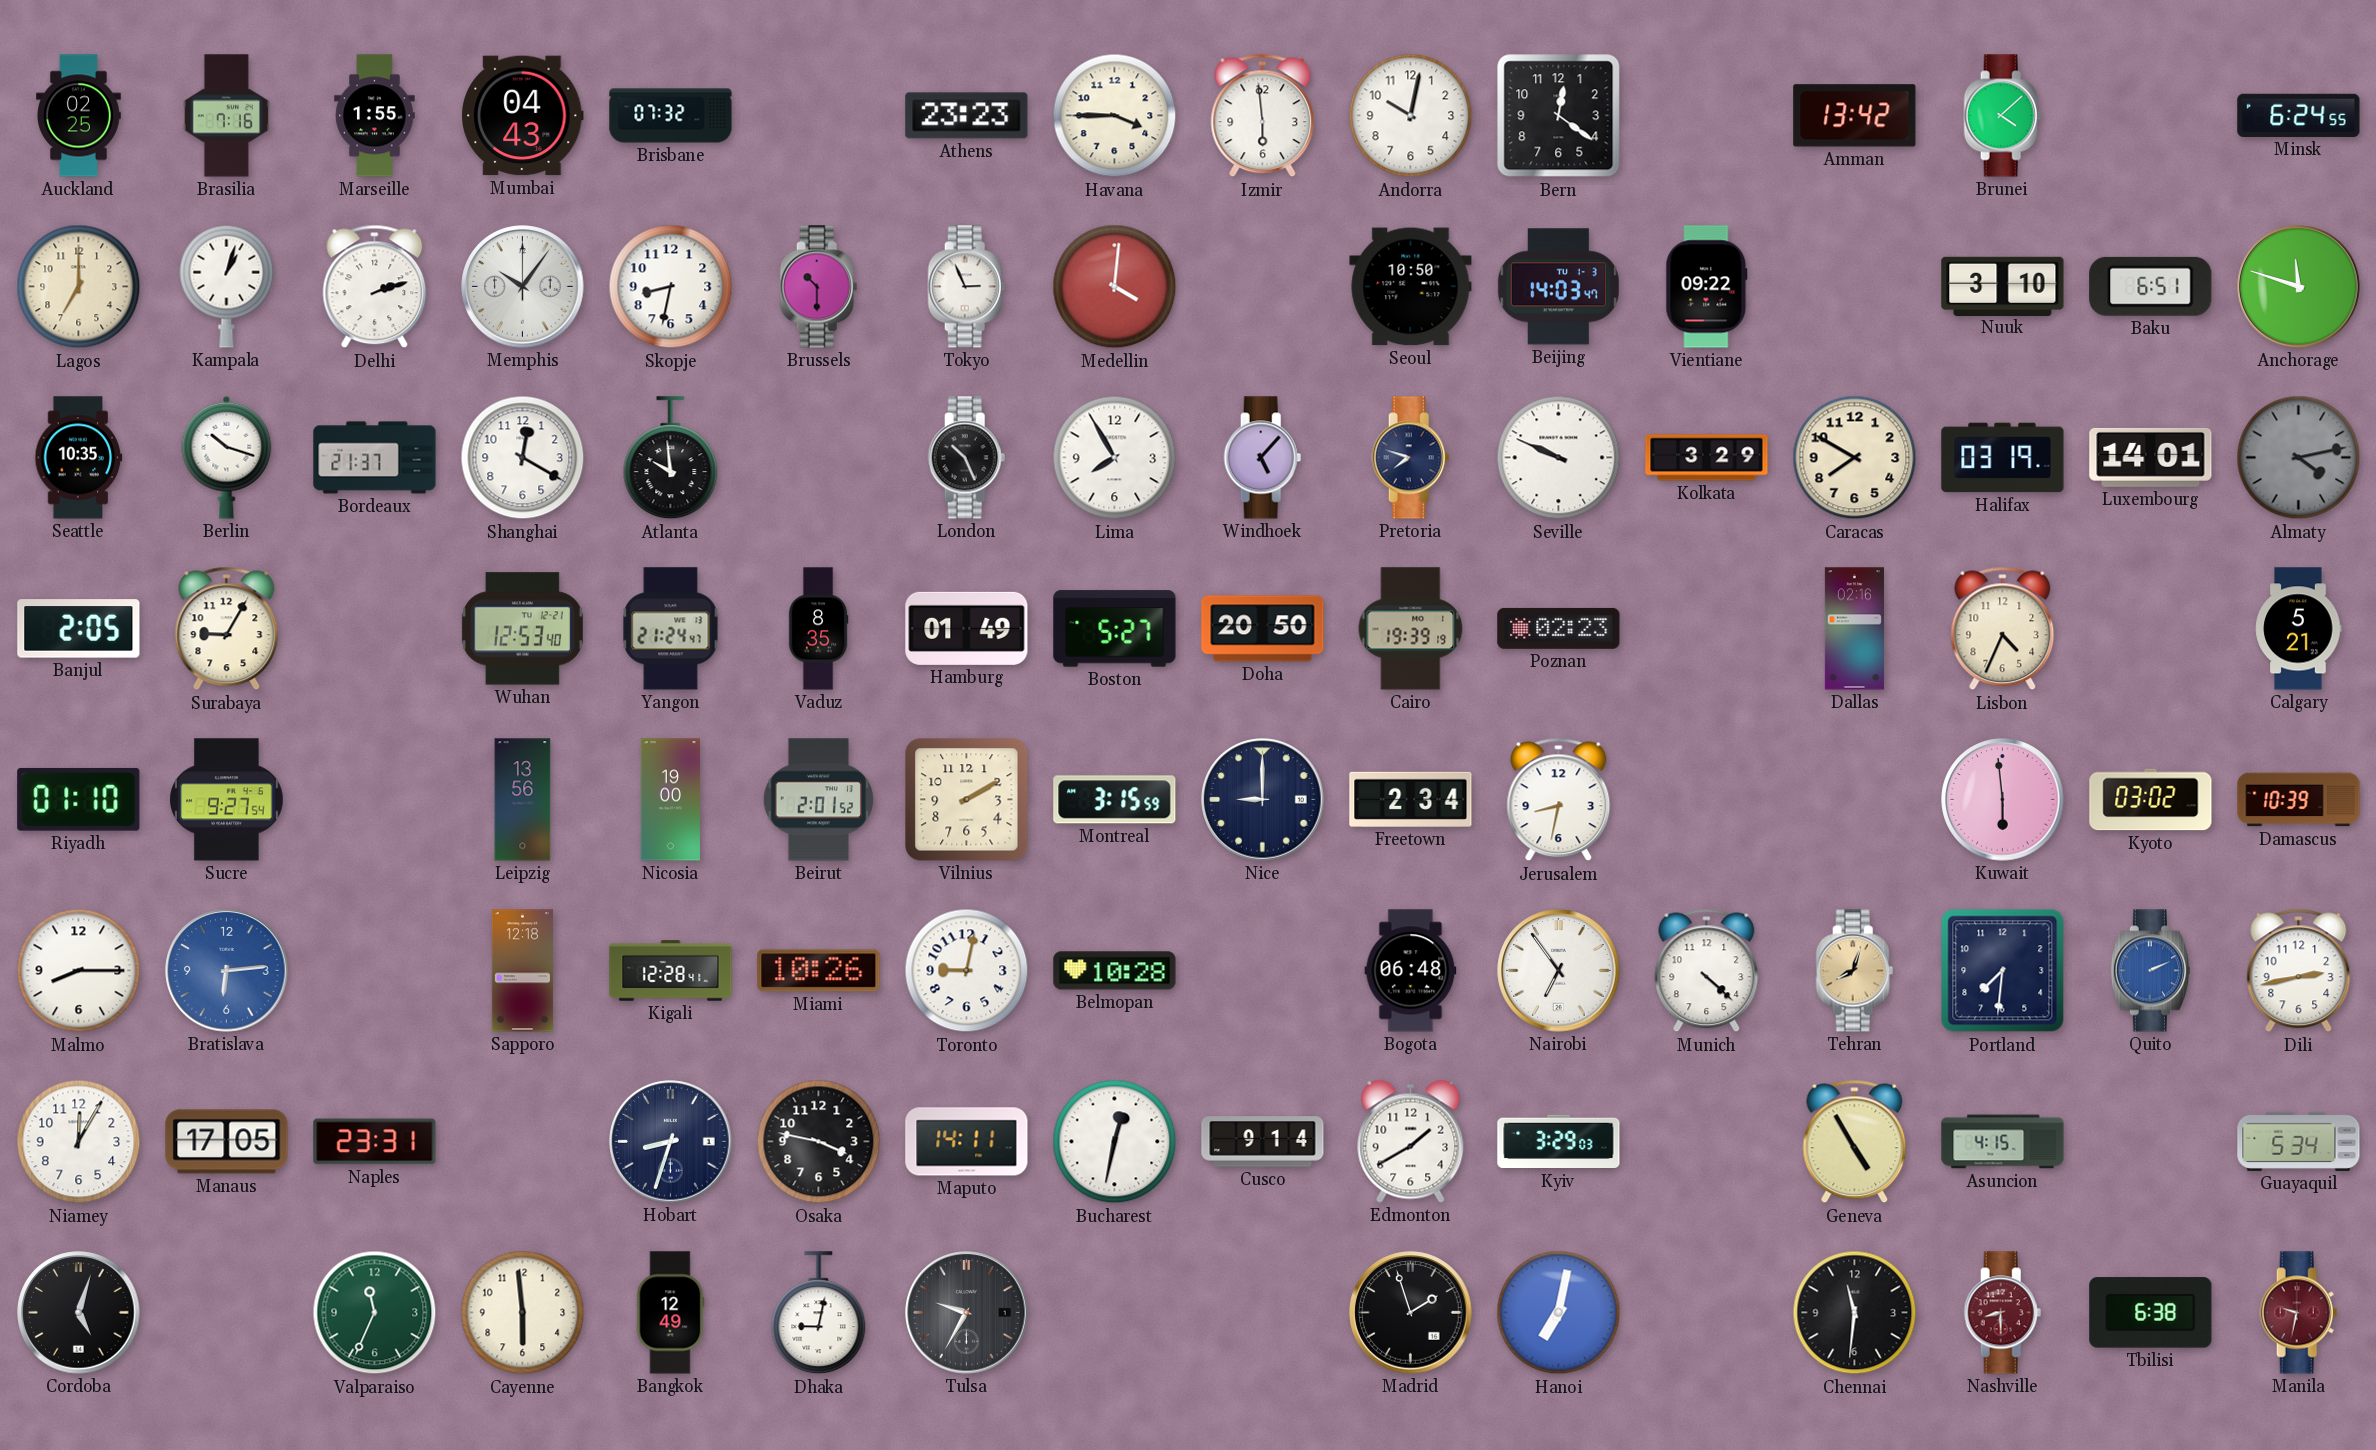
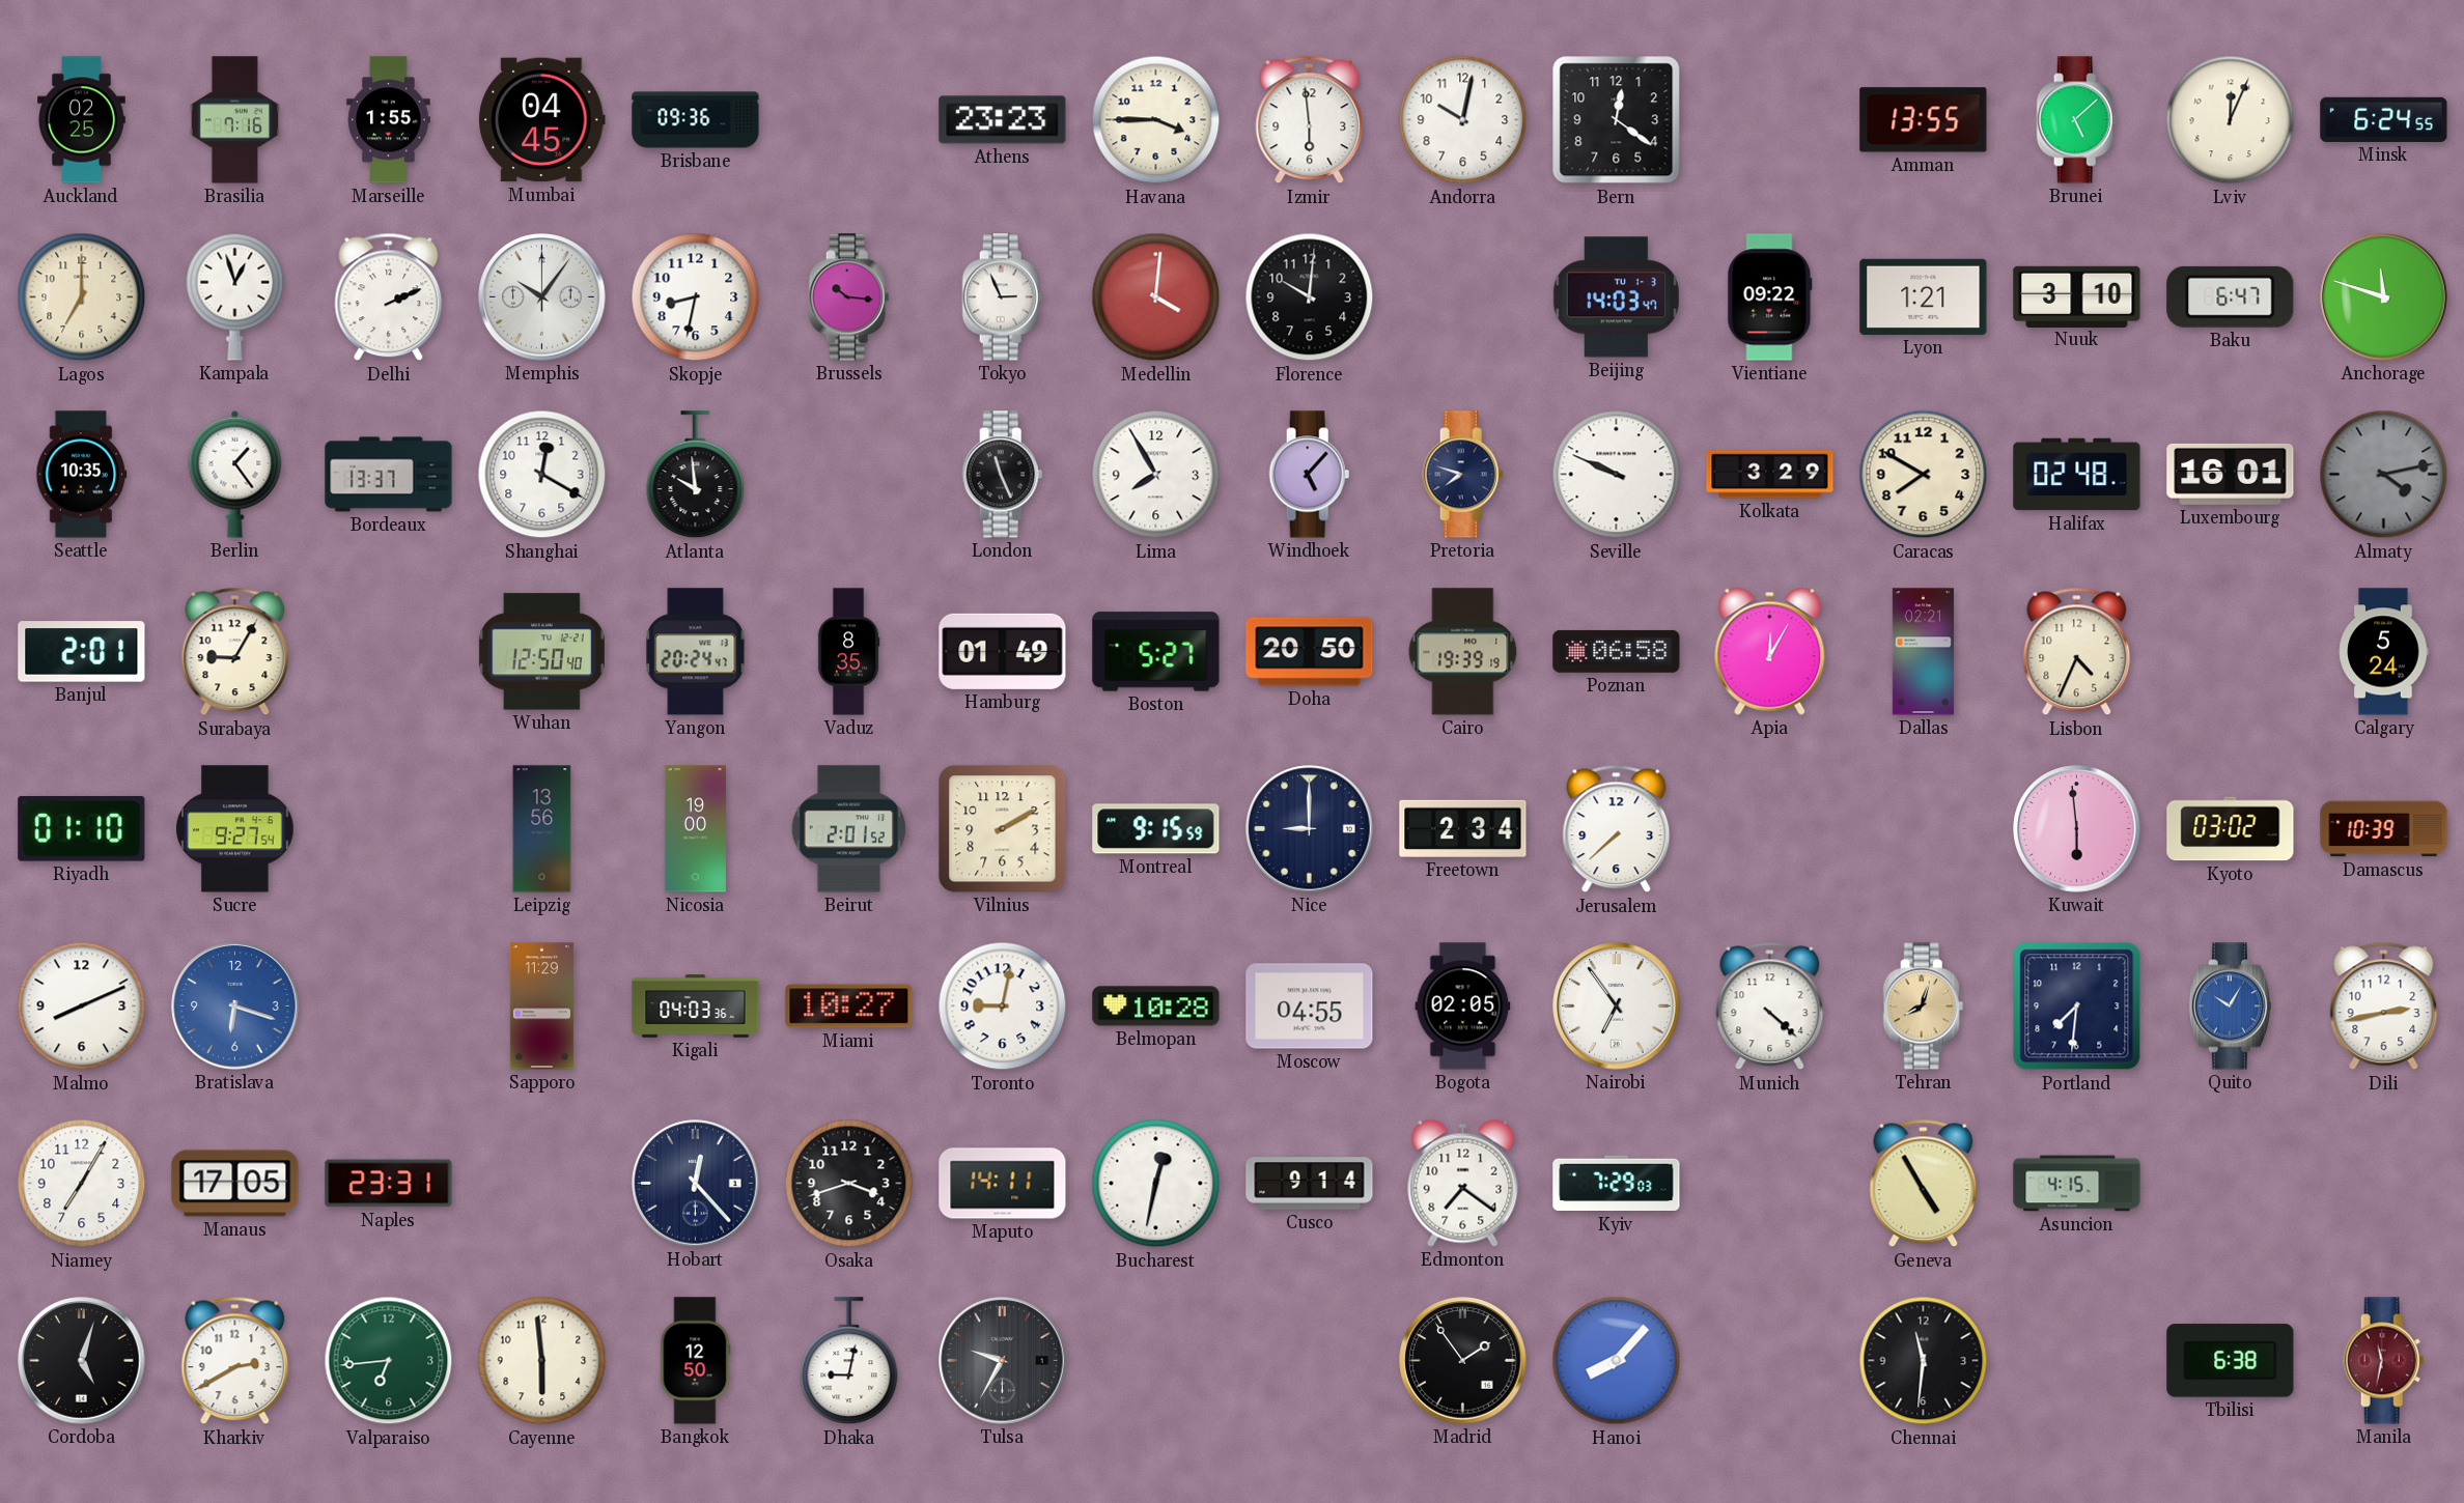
Mumbai: 04:43 -> 04:45 (542, 120)
Brisbane: 07:32 -> 09:36 (696, 120)
Amman: 13:42 -> 13:55 (1924, 120)
Brunei: 4:08 -> 5:08 (2077, 120)
Lviv: none -> 12:04 (2231, 120)
Kampala: 1:03 -> 12:57 (235, 296)
Delhi: 2:12 -> 2:11 (389, 297)
Brussels: 10:30 -> 10:16 (849, 297)
Florence: none -> 10:01 (1310, 297)
Seoul: 10:50 -> none (1411, 287)
Lyon: none -> 1:21 (1924, 296)
Baku: 6:51 -> 6:47 (2231, 296)
Berlin: 10:18 -> 1:24 (235, 474)
Bordeaux: 21:37 -> 13:37 (389, 475)
London: 10:26 -> 11:26 (1003, 475)
Halifax: 03:19 -> 02:48 (2077, 475)
Luxembourg: 14:01 -> 16:01 (2231, 474)
Banjul: 2:05 -> 2:01 (82, 652)
Wuhan: 12:53 -> 12:50 (541, 652)
Yangon: 21:24 -> 20:24 (696, 652)
Poznan: 02:23 -> 06:58 (1617, 651)
Apia: none -> 12:05 (1770, 651)
Dallas: 02:16 -> 02:21 (1923, 652)
Calgary: 5:21 -> 5:24 (2384, 652)
Montreal: 3:15 -> 9:15 (1156, 829)
Jerusalem: 8:32 -> 7:38 (1617, 829)
Malmo: 8:15 -> 8:11 (82, 1006)
Bratislava: 6:14 -> 6:18 (235, 1006)
Sapporo: 12:18 -> 11:29 (541, 1006)
Kigali: 12:28 -> 04:03 (696, 1006)
Miami: 10:26 -> 10:27 (849, 1006)
Moscow: none -> 04:55 (1310, 1006)
Bogota: 06:48 -> 02:05 (1463, 1006)
Quito: 2:11 -> 10:05 (2230, 1006)
Niamey: 12:05 -> 7:05 (82, 1184)
Hobart: 8:33 -> 12:23 (696, 1184)
Osaka: 3:47 -> 3:42 (849, 1184)
Edmonton: 1:40 -> 7:21 (1463, 1183)
Kyiv: 3:29 -> 7:29 (1617, 1184)
Guayaquil: 5:34 -> none (2299, 1141)
Kharkiv: none -> 2:40 (235, 1361)
Valparaiso: 11:34 -> 6:44 (389, 1361)
Bangkok: 12:49 -> 12:50 (695, 1361)
Madrid: 1:57 -> 1:54 (1463, 1361)
Hanoi: 7:02 -> 8:07 (1617, 1361)
Nashville: 8:30 -> none (2003, 1313)
Manila: 9:32 -> 11:32 (2384, 1361)
